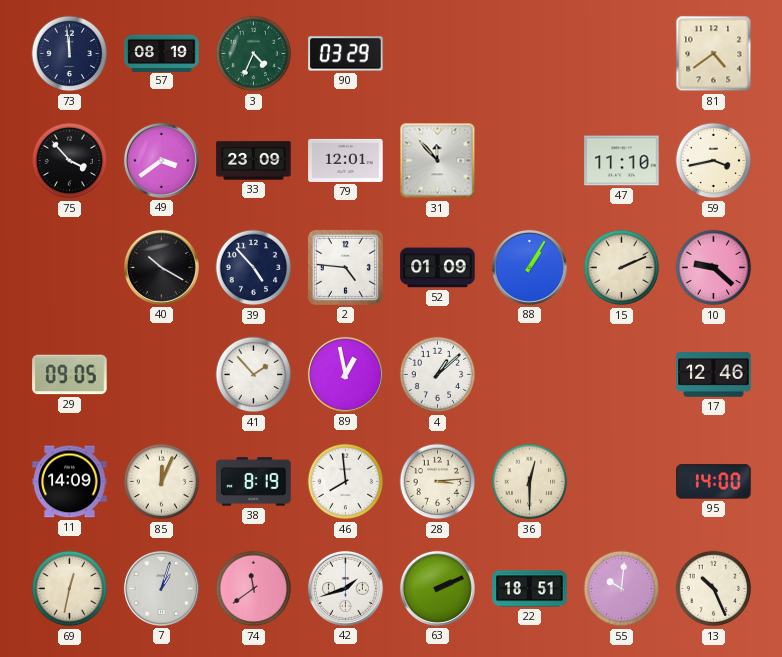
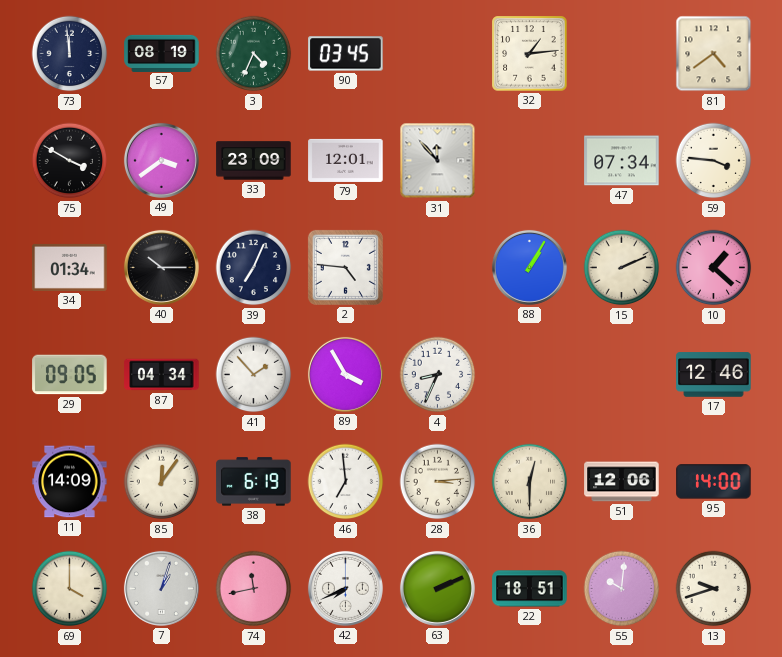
90: 03:29 -> 03:45 (346, 54)
32: none -> 1:14 (530, 54)
75: 3:53 -> 3:50 (70, 161)
47: 11:10 -> 07:34 (622, 161)
59: 3:43 -> 3:46 (714, 161)
34: none -> 01:34 (70, 267)
40: 10:20 -> 10:15 (161, 267)
39: 4:53 -> 7:04 (254, 268)
52: 01:09 -> none (438, 268)
10: 9:22 -> 1:22 (714, 268)
87: none -> 04:34 (162, 375)
89: 12:58 -> 3:55 (345, 374)
4: 1:08 -> 8:34 (438, 375)
85: 12:04 -> 12:06 (162, 482)
38: 8:19 -> 6:19 (254, 482)
46: 7:59 -> 6:59 (346, 482)
51: none -> 12:06 (622, 482)
69: 12:32 -> 4:00 (70, 589)
74: 11:39 -> 11:43 (254, 589)
42: 1:42 -> 7:41 (345, 588)
13: 10:26 -> 9:42 (714, 589)
